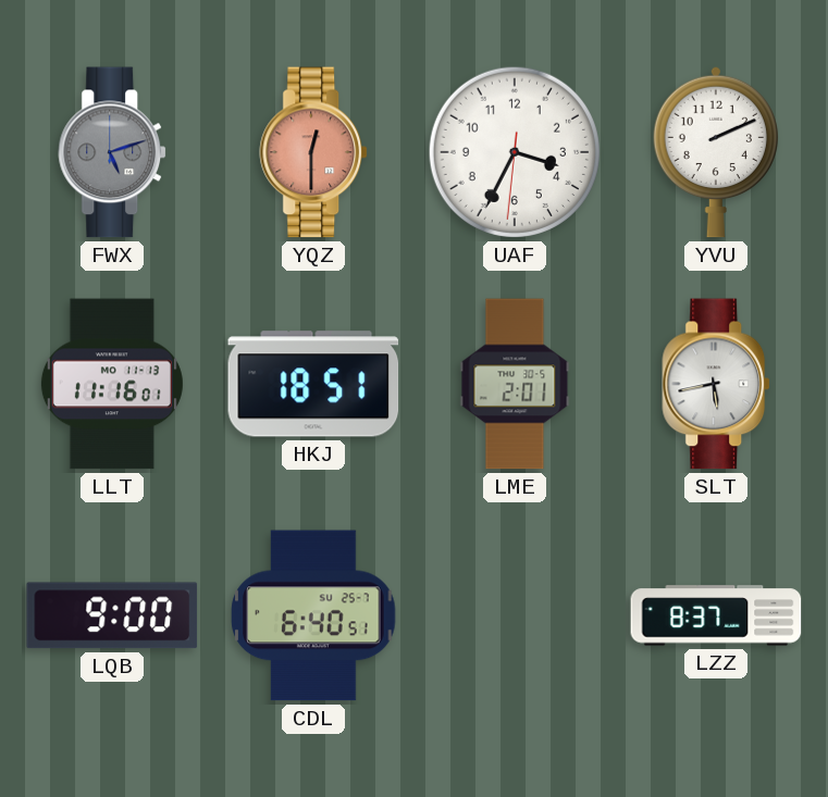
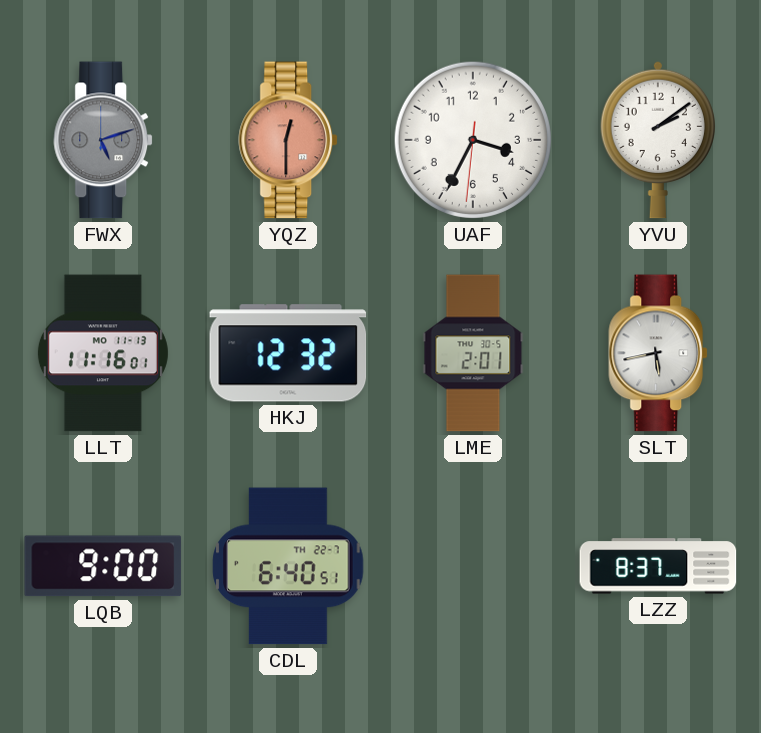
YVU: 2:11 -> 2:09 (657, 140)
HKJ: 18:51 -> 12:32 (288, 353)
CDL date: SU 25-7 -> TH 22-7 (288, 566)
